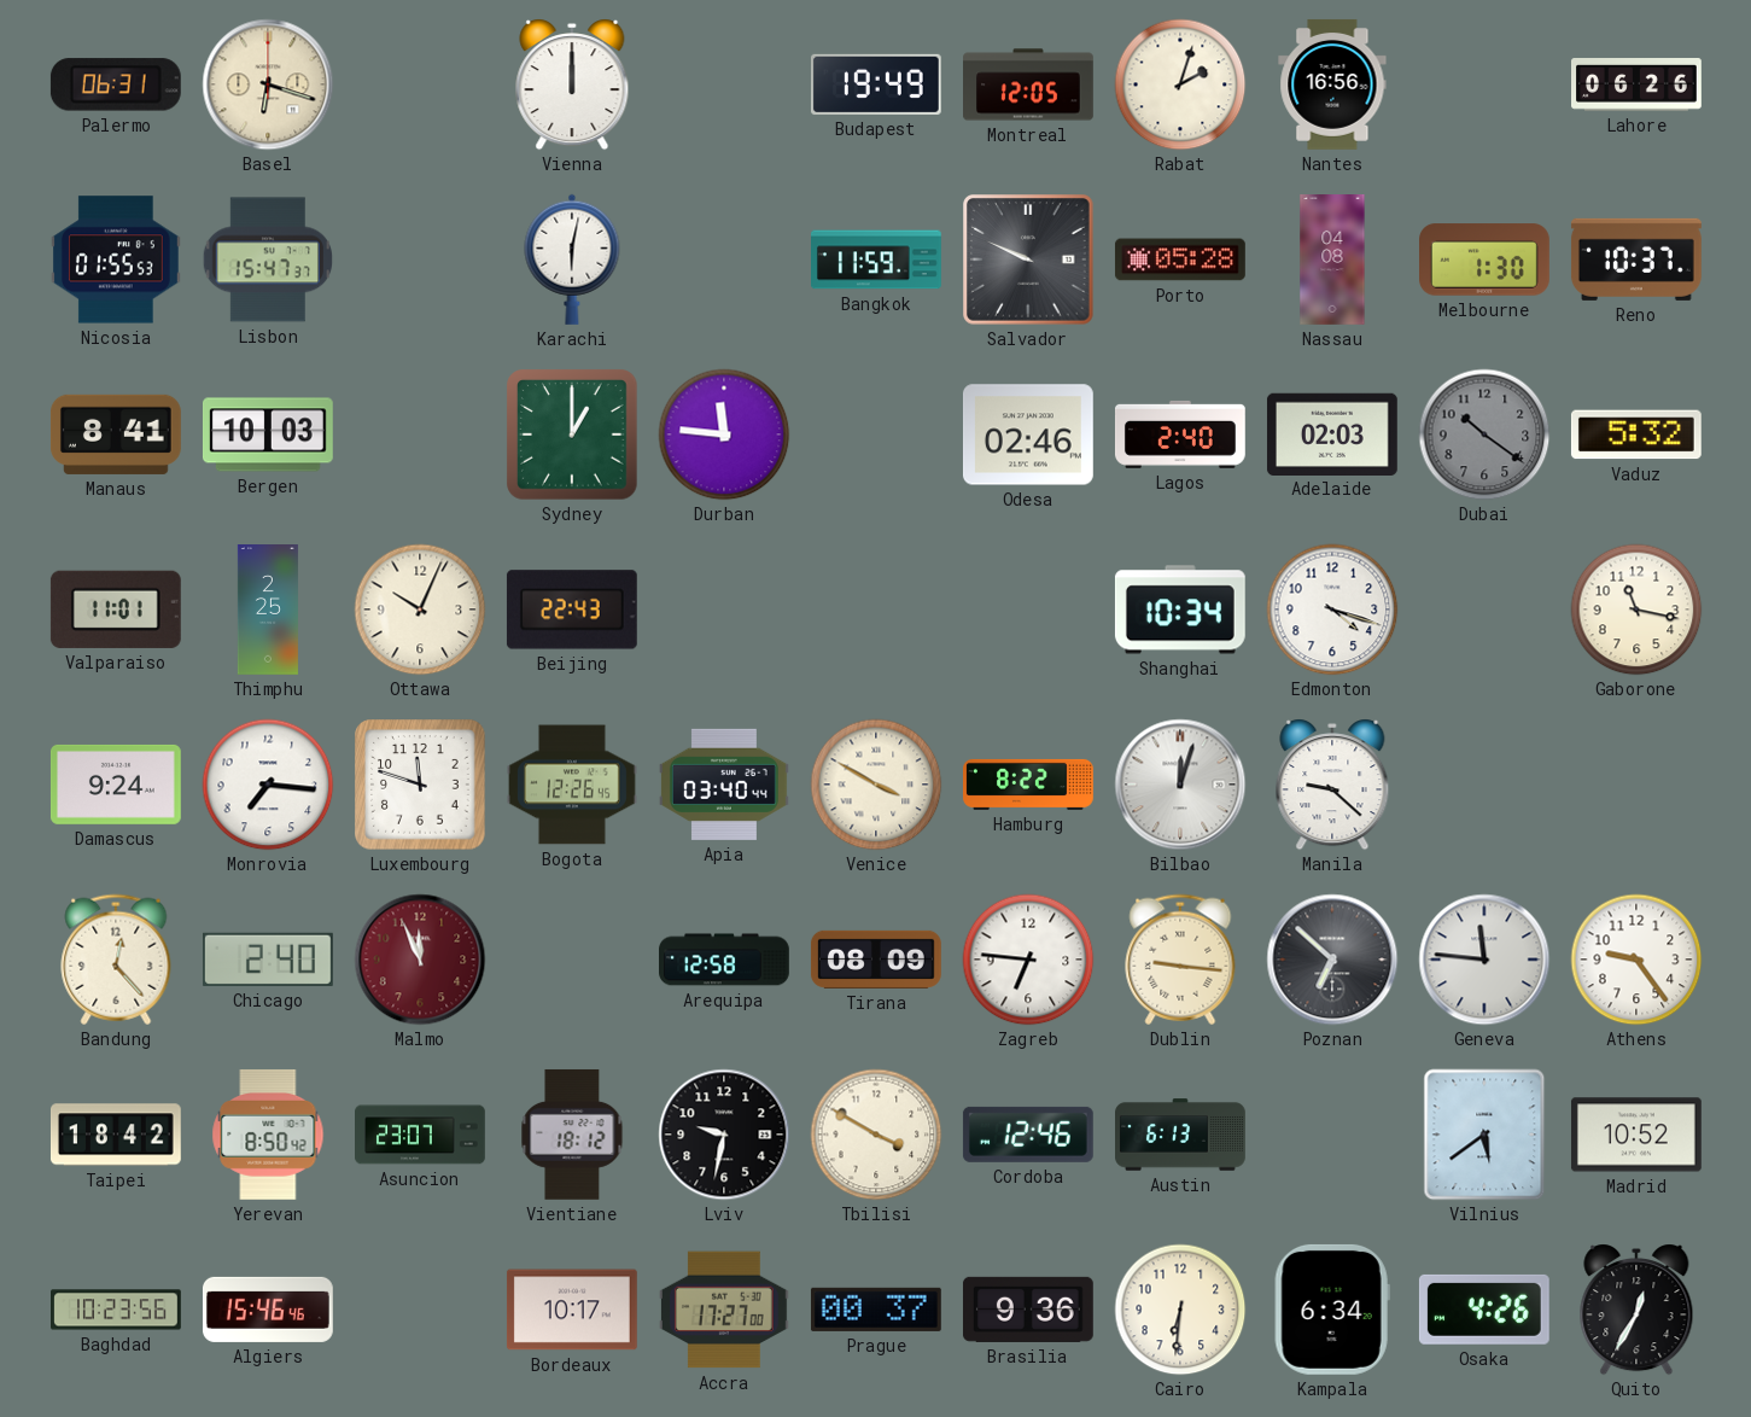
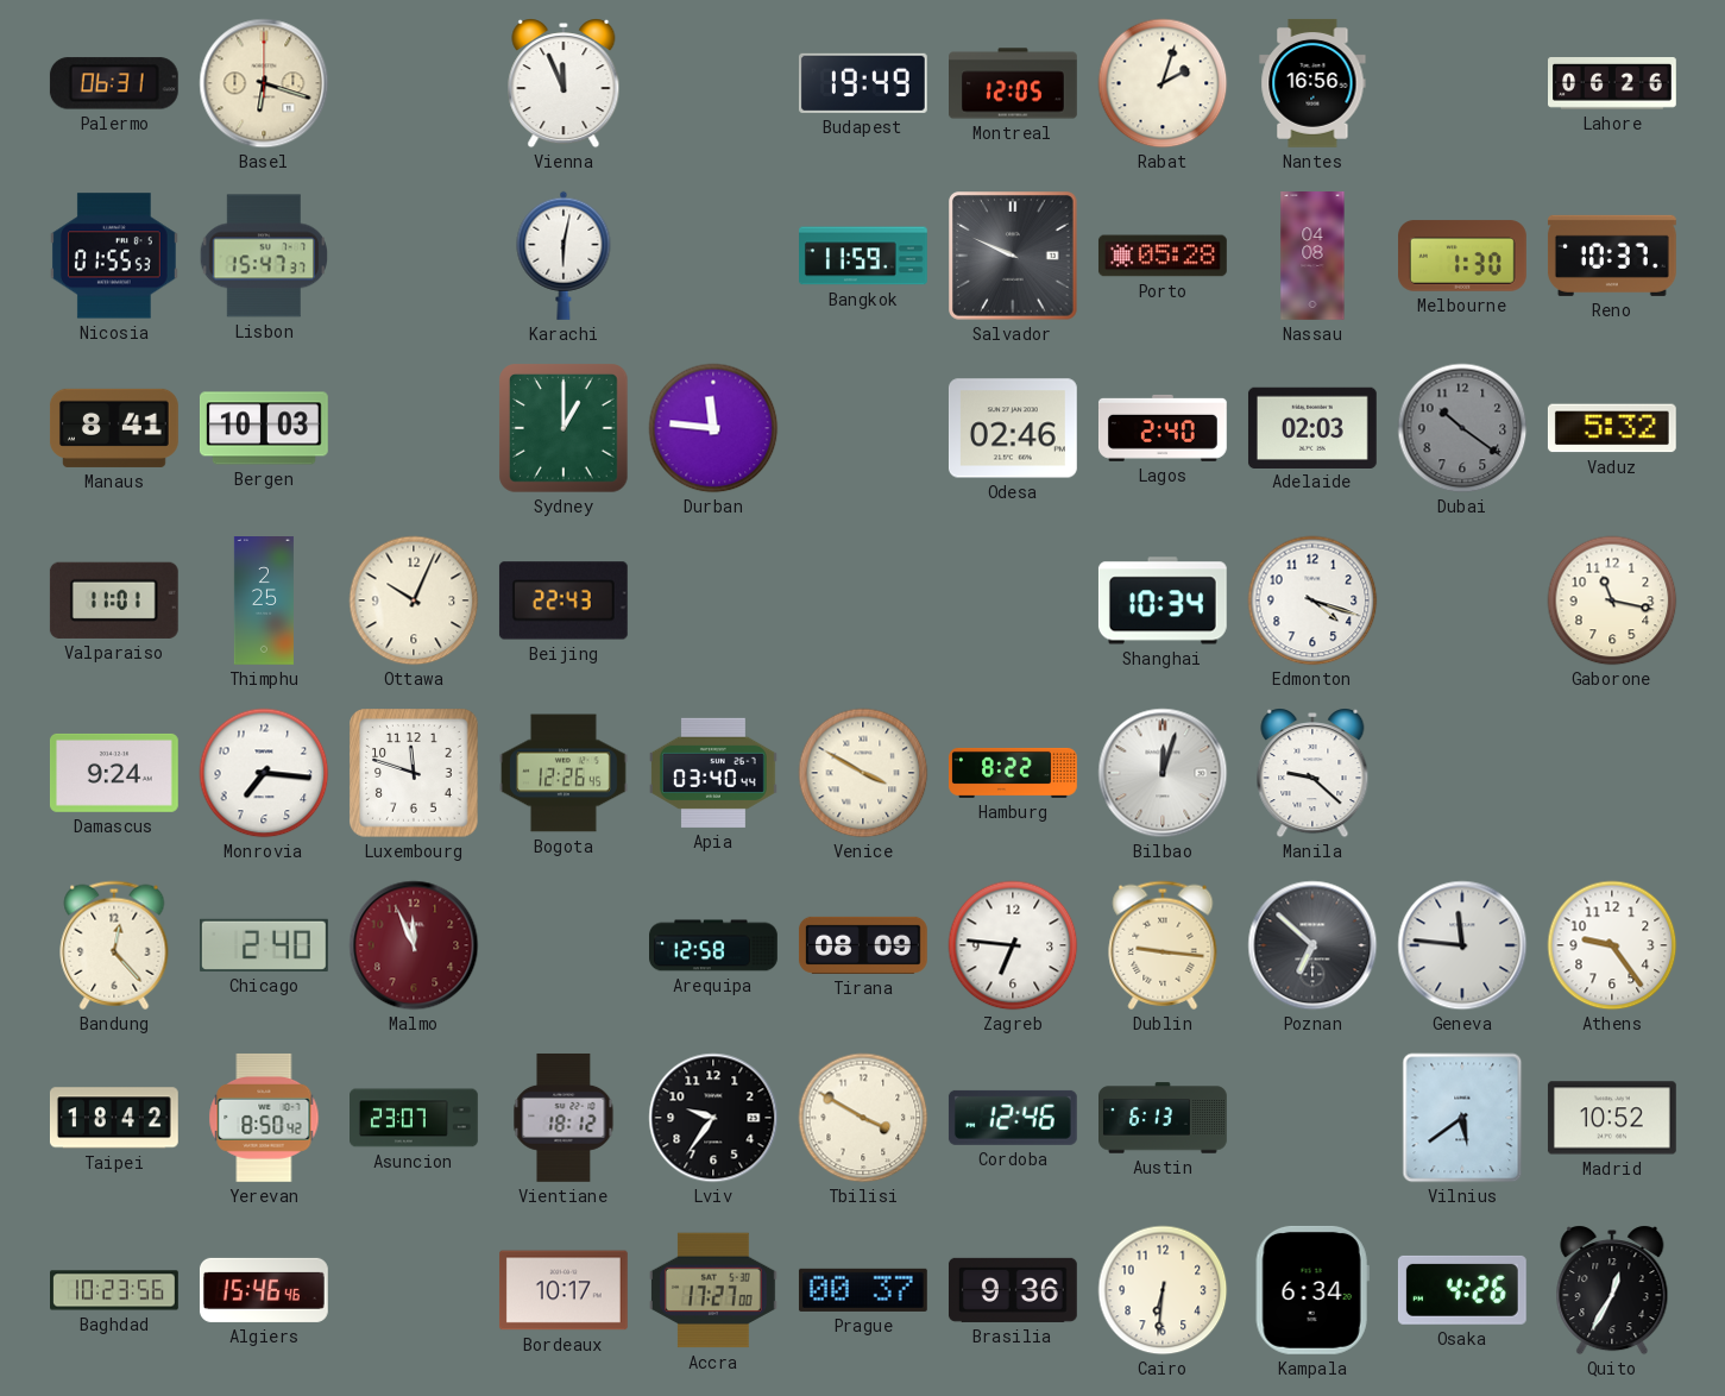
Vienna: 12:00 -> 11:56 (564, 83)
Lviv: 9:32 -> 9:36 (713, 1118)
